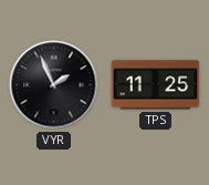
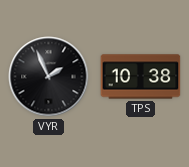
TPS: 11:25 -> 10:38 (141, 77)
